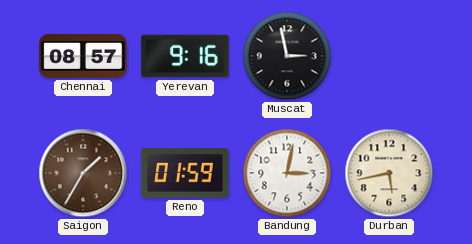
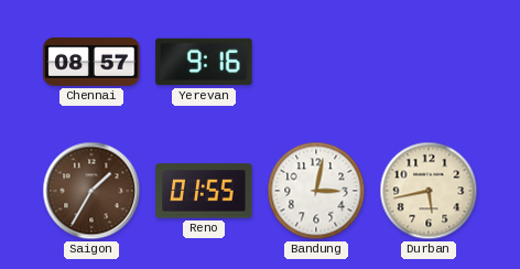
Muscat: 2:58 -> none (287, 56)
Reno: 01:59 -> 01:55 (204, 191)
